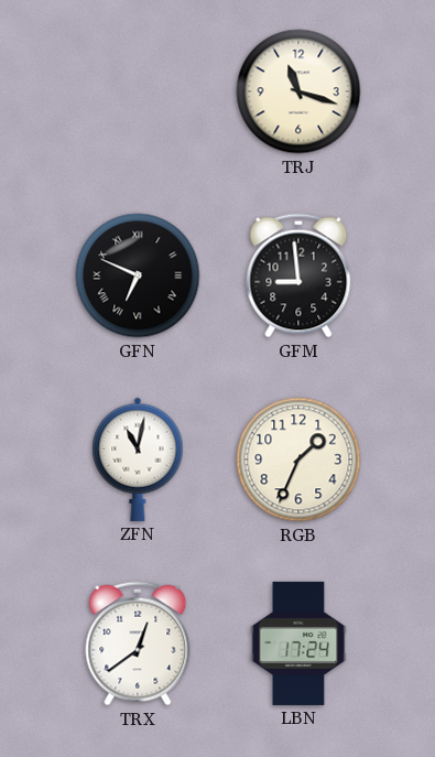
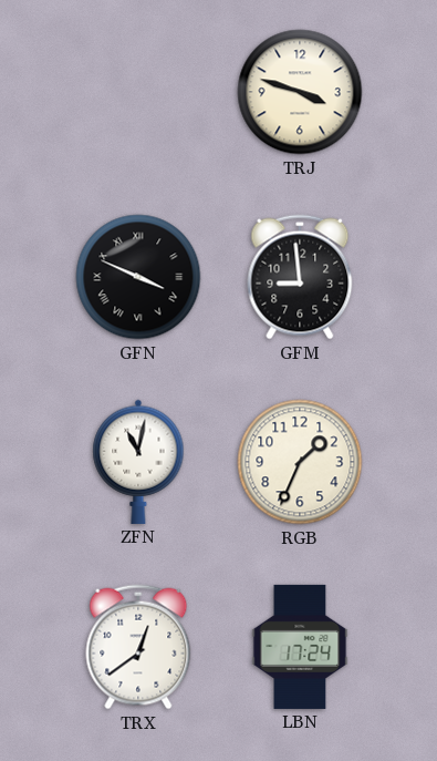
TRJ: 11:18 -> 3:48 (300, 92)
GFN: 6:49 -> 3:49 (138, 277)
